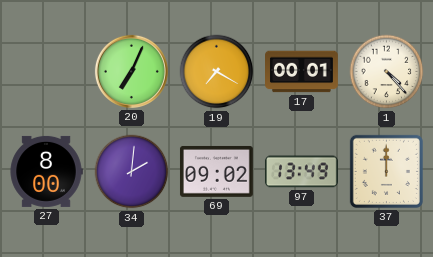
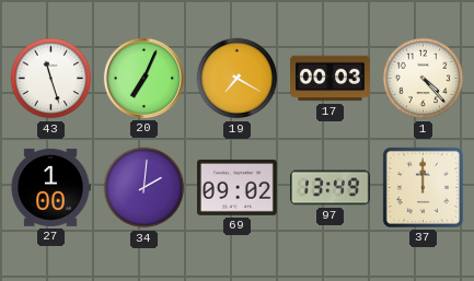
43: none -> 11:27 (51, 79)
17: 00:01 -> 00:03 (331, 79)
27: 8:00 -> 1:00 (50, 187)
